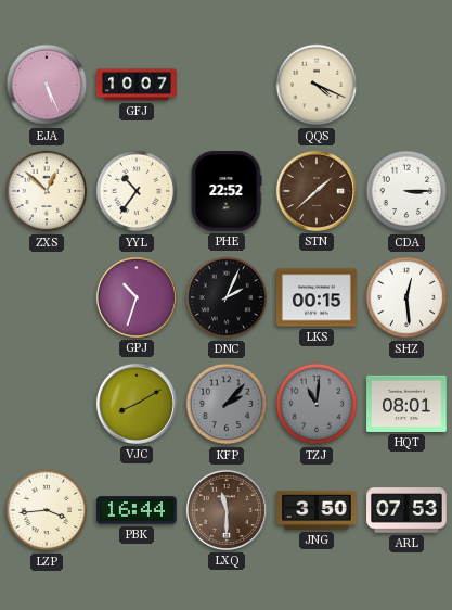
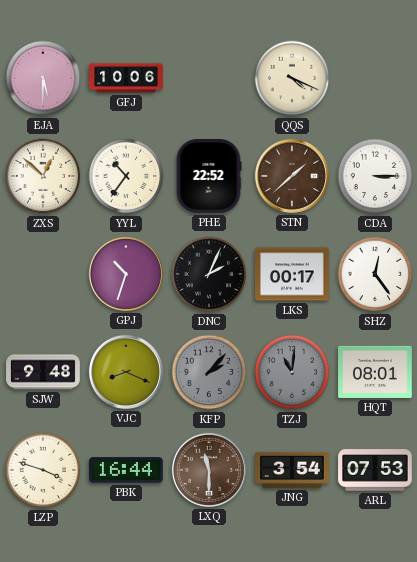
EJA: 5:26 -> 5:30 (43, 78)
GFJ: 10:07 -> 10:06 (126, 78)
LKS: 00:15 -> 00:17 (292, 274)
SHZ: 12:29 -> 12:24 (375, 274)
SJW: none -> 9:48 (43, 372)
VJC: 8:10 -> 8:19 (126, 372)
LZP: 3:44 -> 3:48 (43, 470)
JNG: 3:50 -> 3:54 (292, 470)
